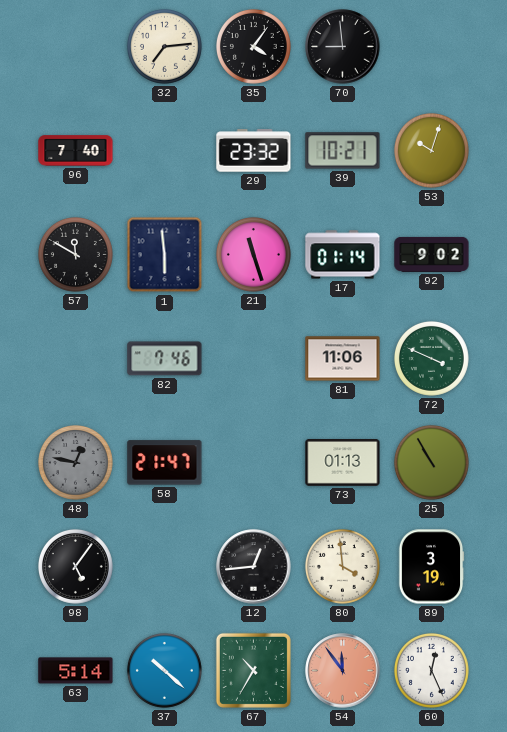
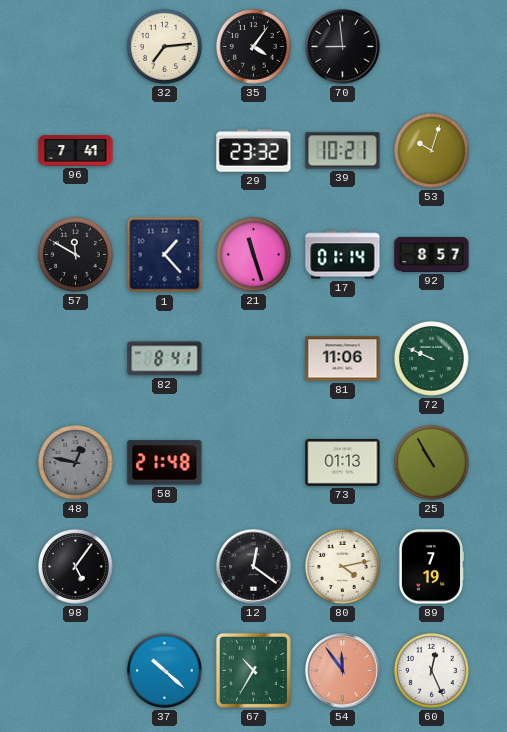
96: 7:40 -> 7:41 (76, 151)
1: 5:59 -> 1:23 (165, 255)
92: 9:02 -> 8:57 (432, 254)
82: 7:46 -> 8:41 (165, 359)
72: 3:49 -> 9:49 (431, 358)
58: 21:47 -> 21:48 (165, 463)
12: 12:44 -> 12:21 (254, 567)
80: 3:59 -> 4:13 (342, 566)
89: 3:19 -> 7:19 (431, 567)
63: 5:14 -> none (76, 671)
